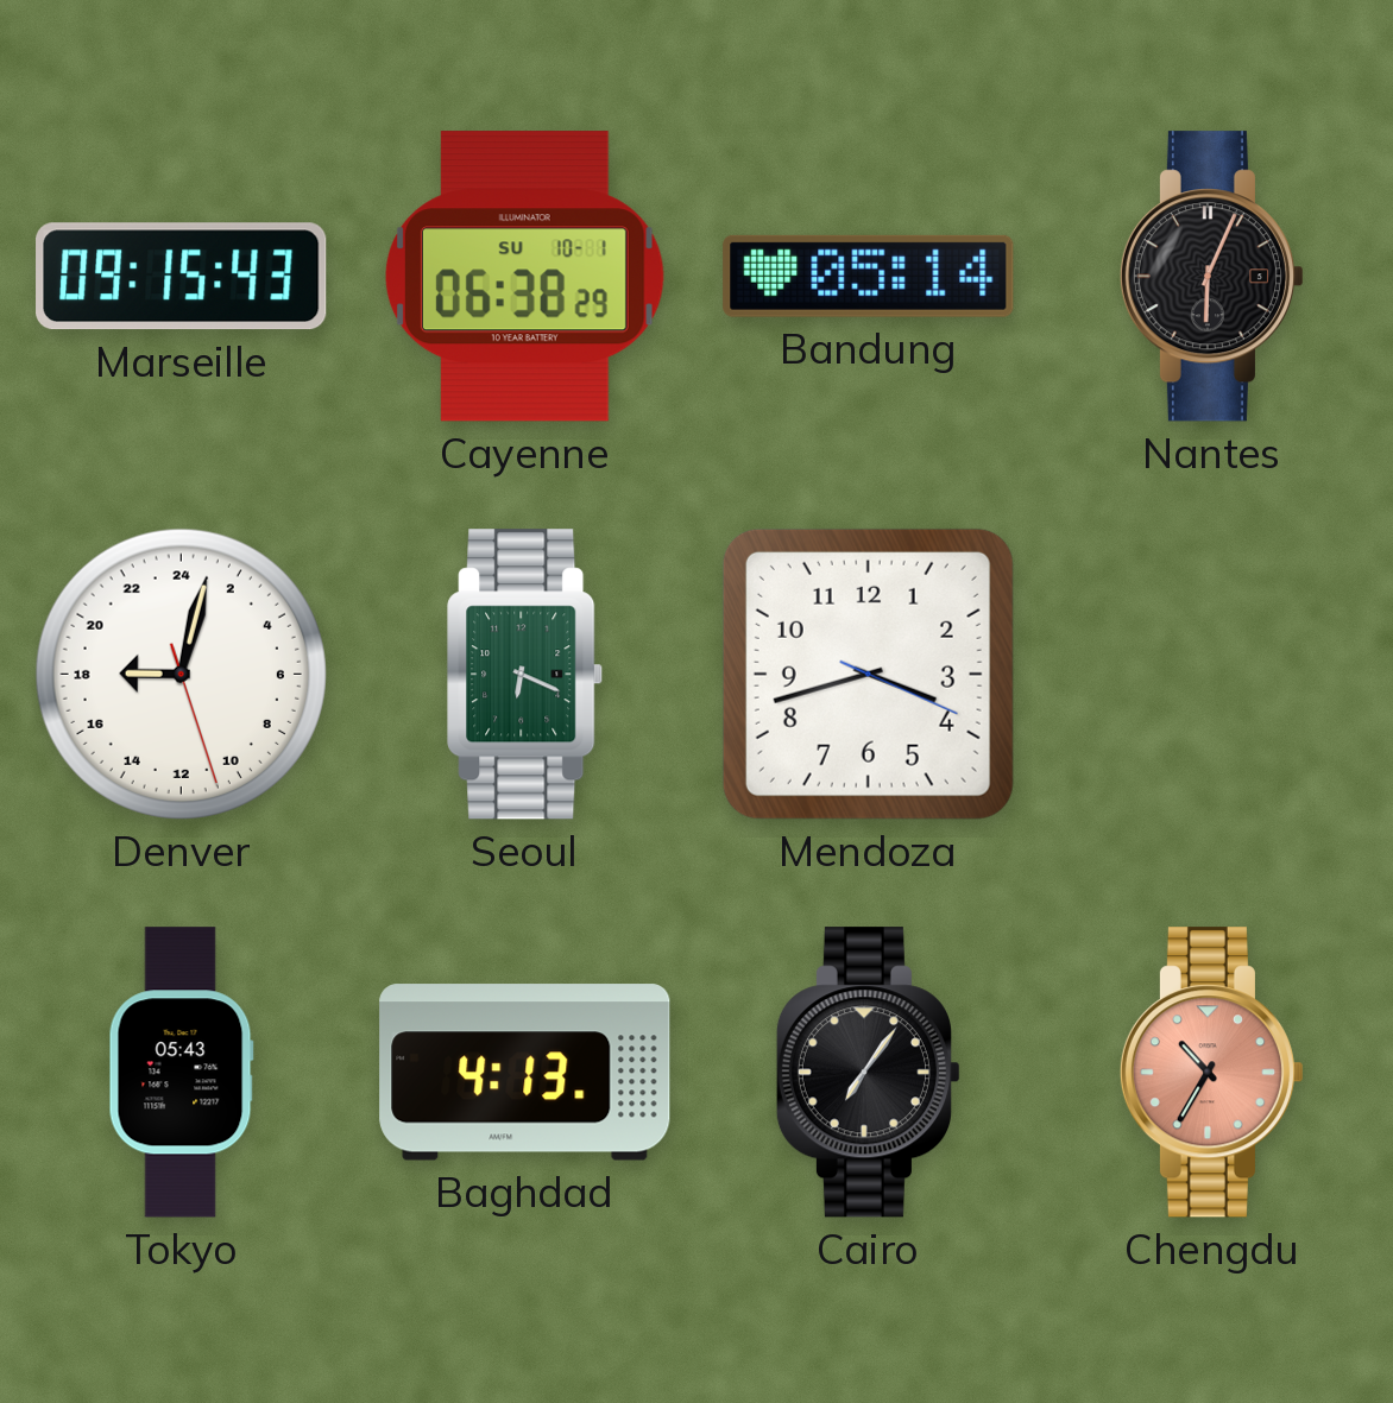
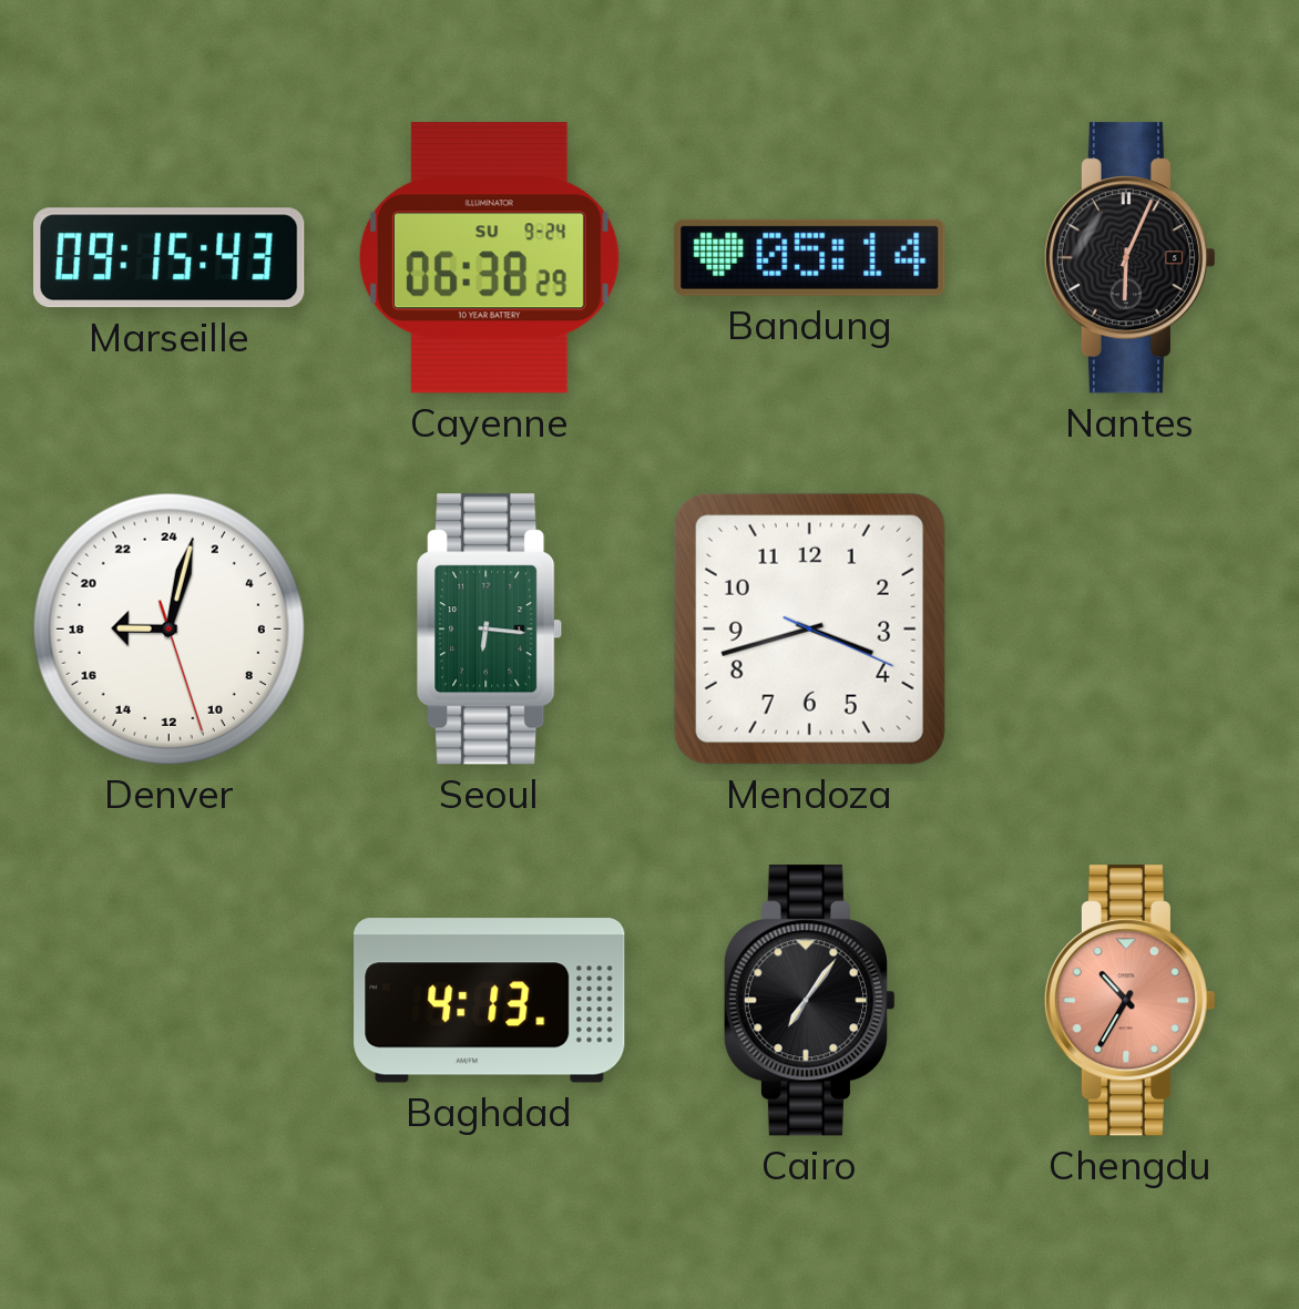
Cayenne date: SU 10-1 -> SU 9-24 (489, 258)
Seoul: 6:19 -> 6:16 (490, 630)
Tokyo: 05:43 -> none (181, 1073)
